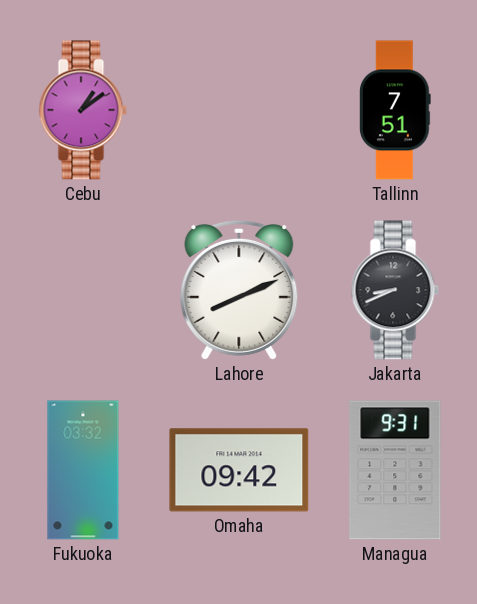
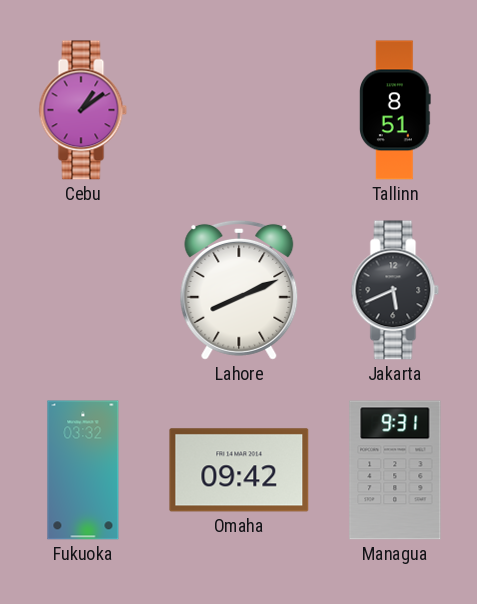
Tallinn: 7:51 -> 8:51 (396, 110)
Jakarta: 8:41 -> 5:41 (395, 290)
